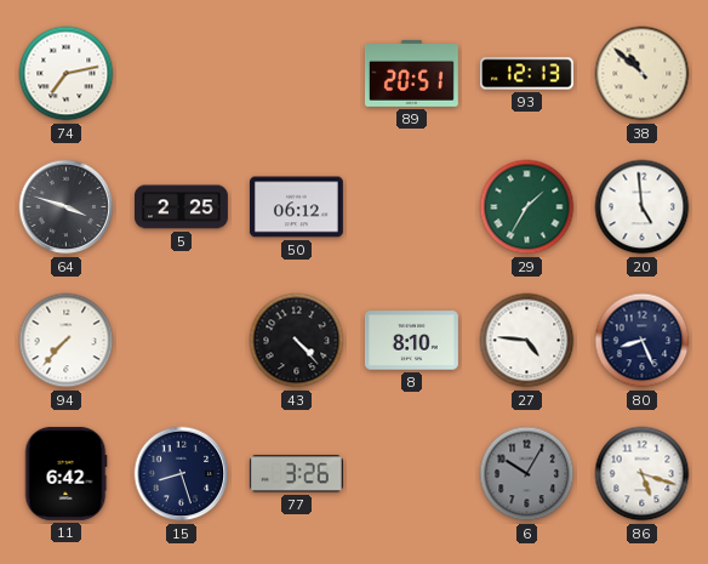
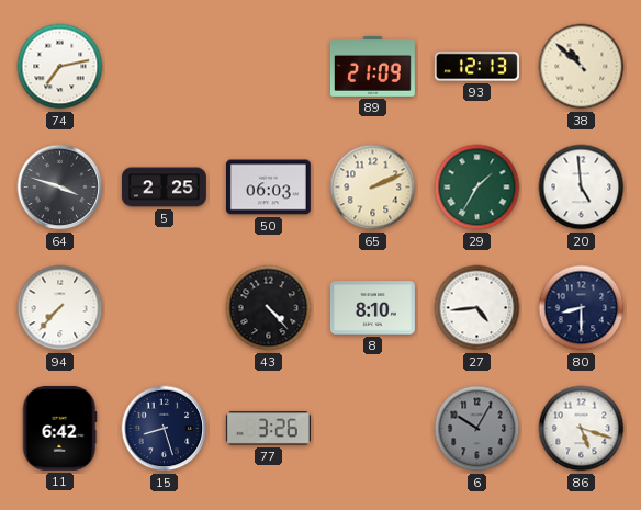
89: 20:51 -> 21:09 (372, 66)
50: 06:12 -> 06:03 (268, 188)
65: none -> 2:11 (373, 188)
27: 4:46 -> 4:44 (477, 308)
80: 8:26 -> 8:30 (582, 308)
